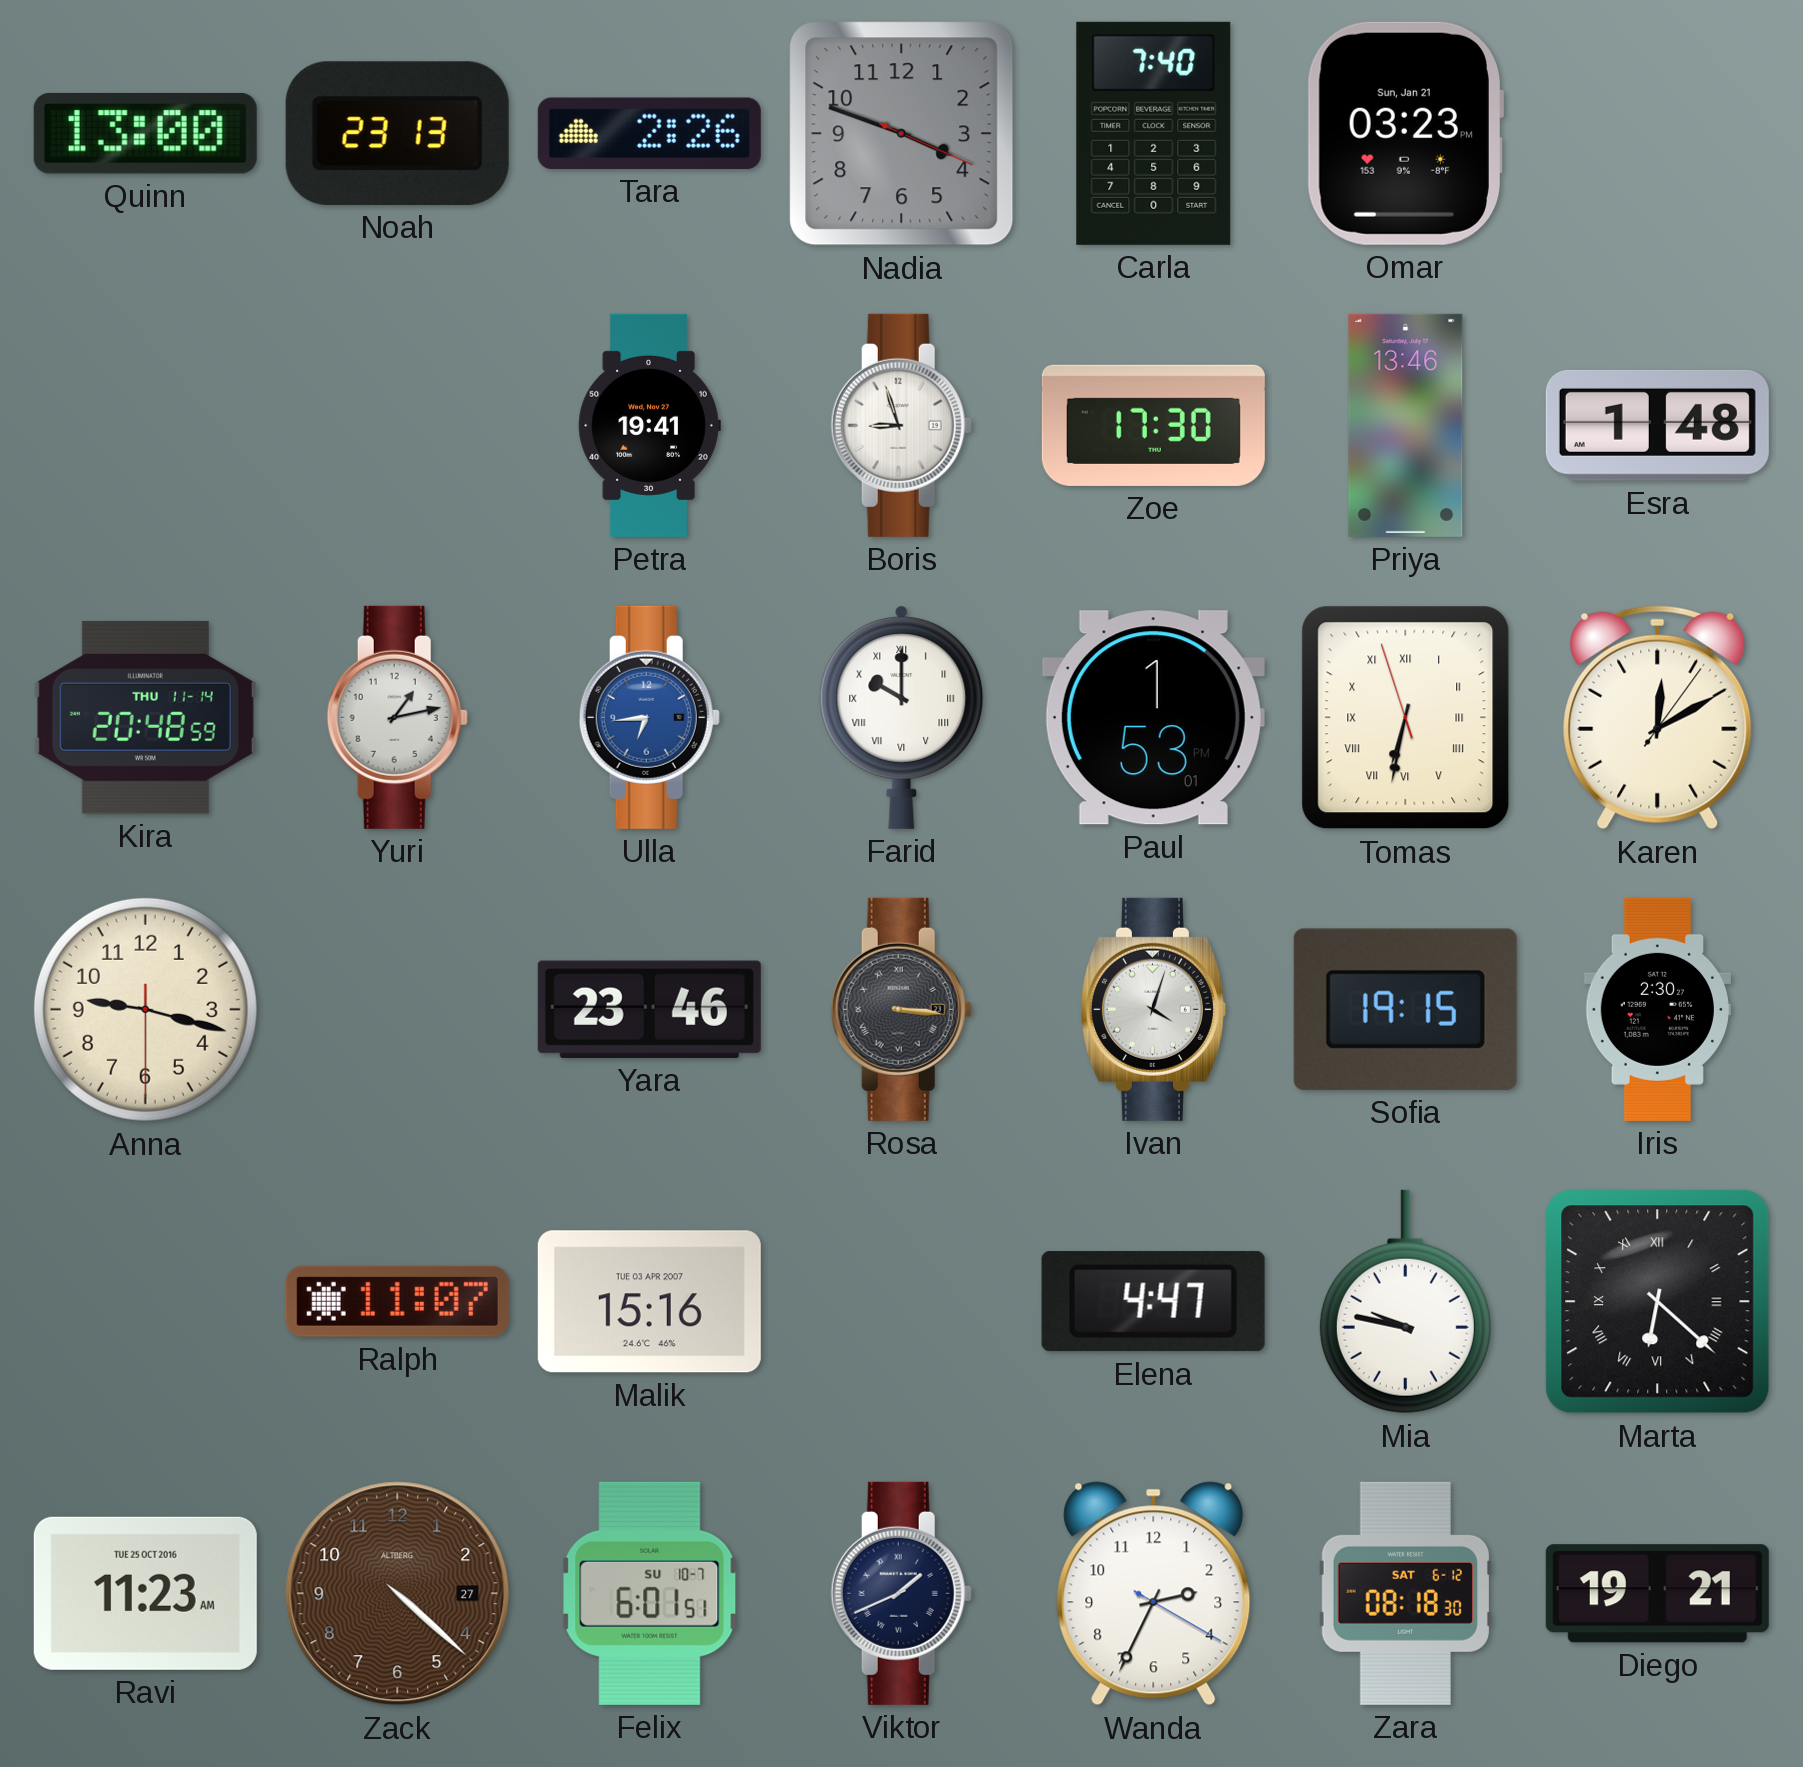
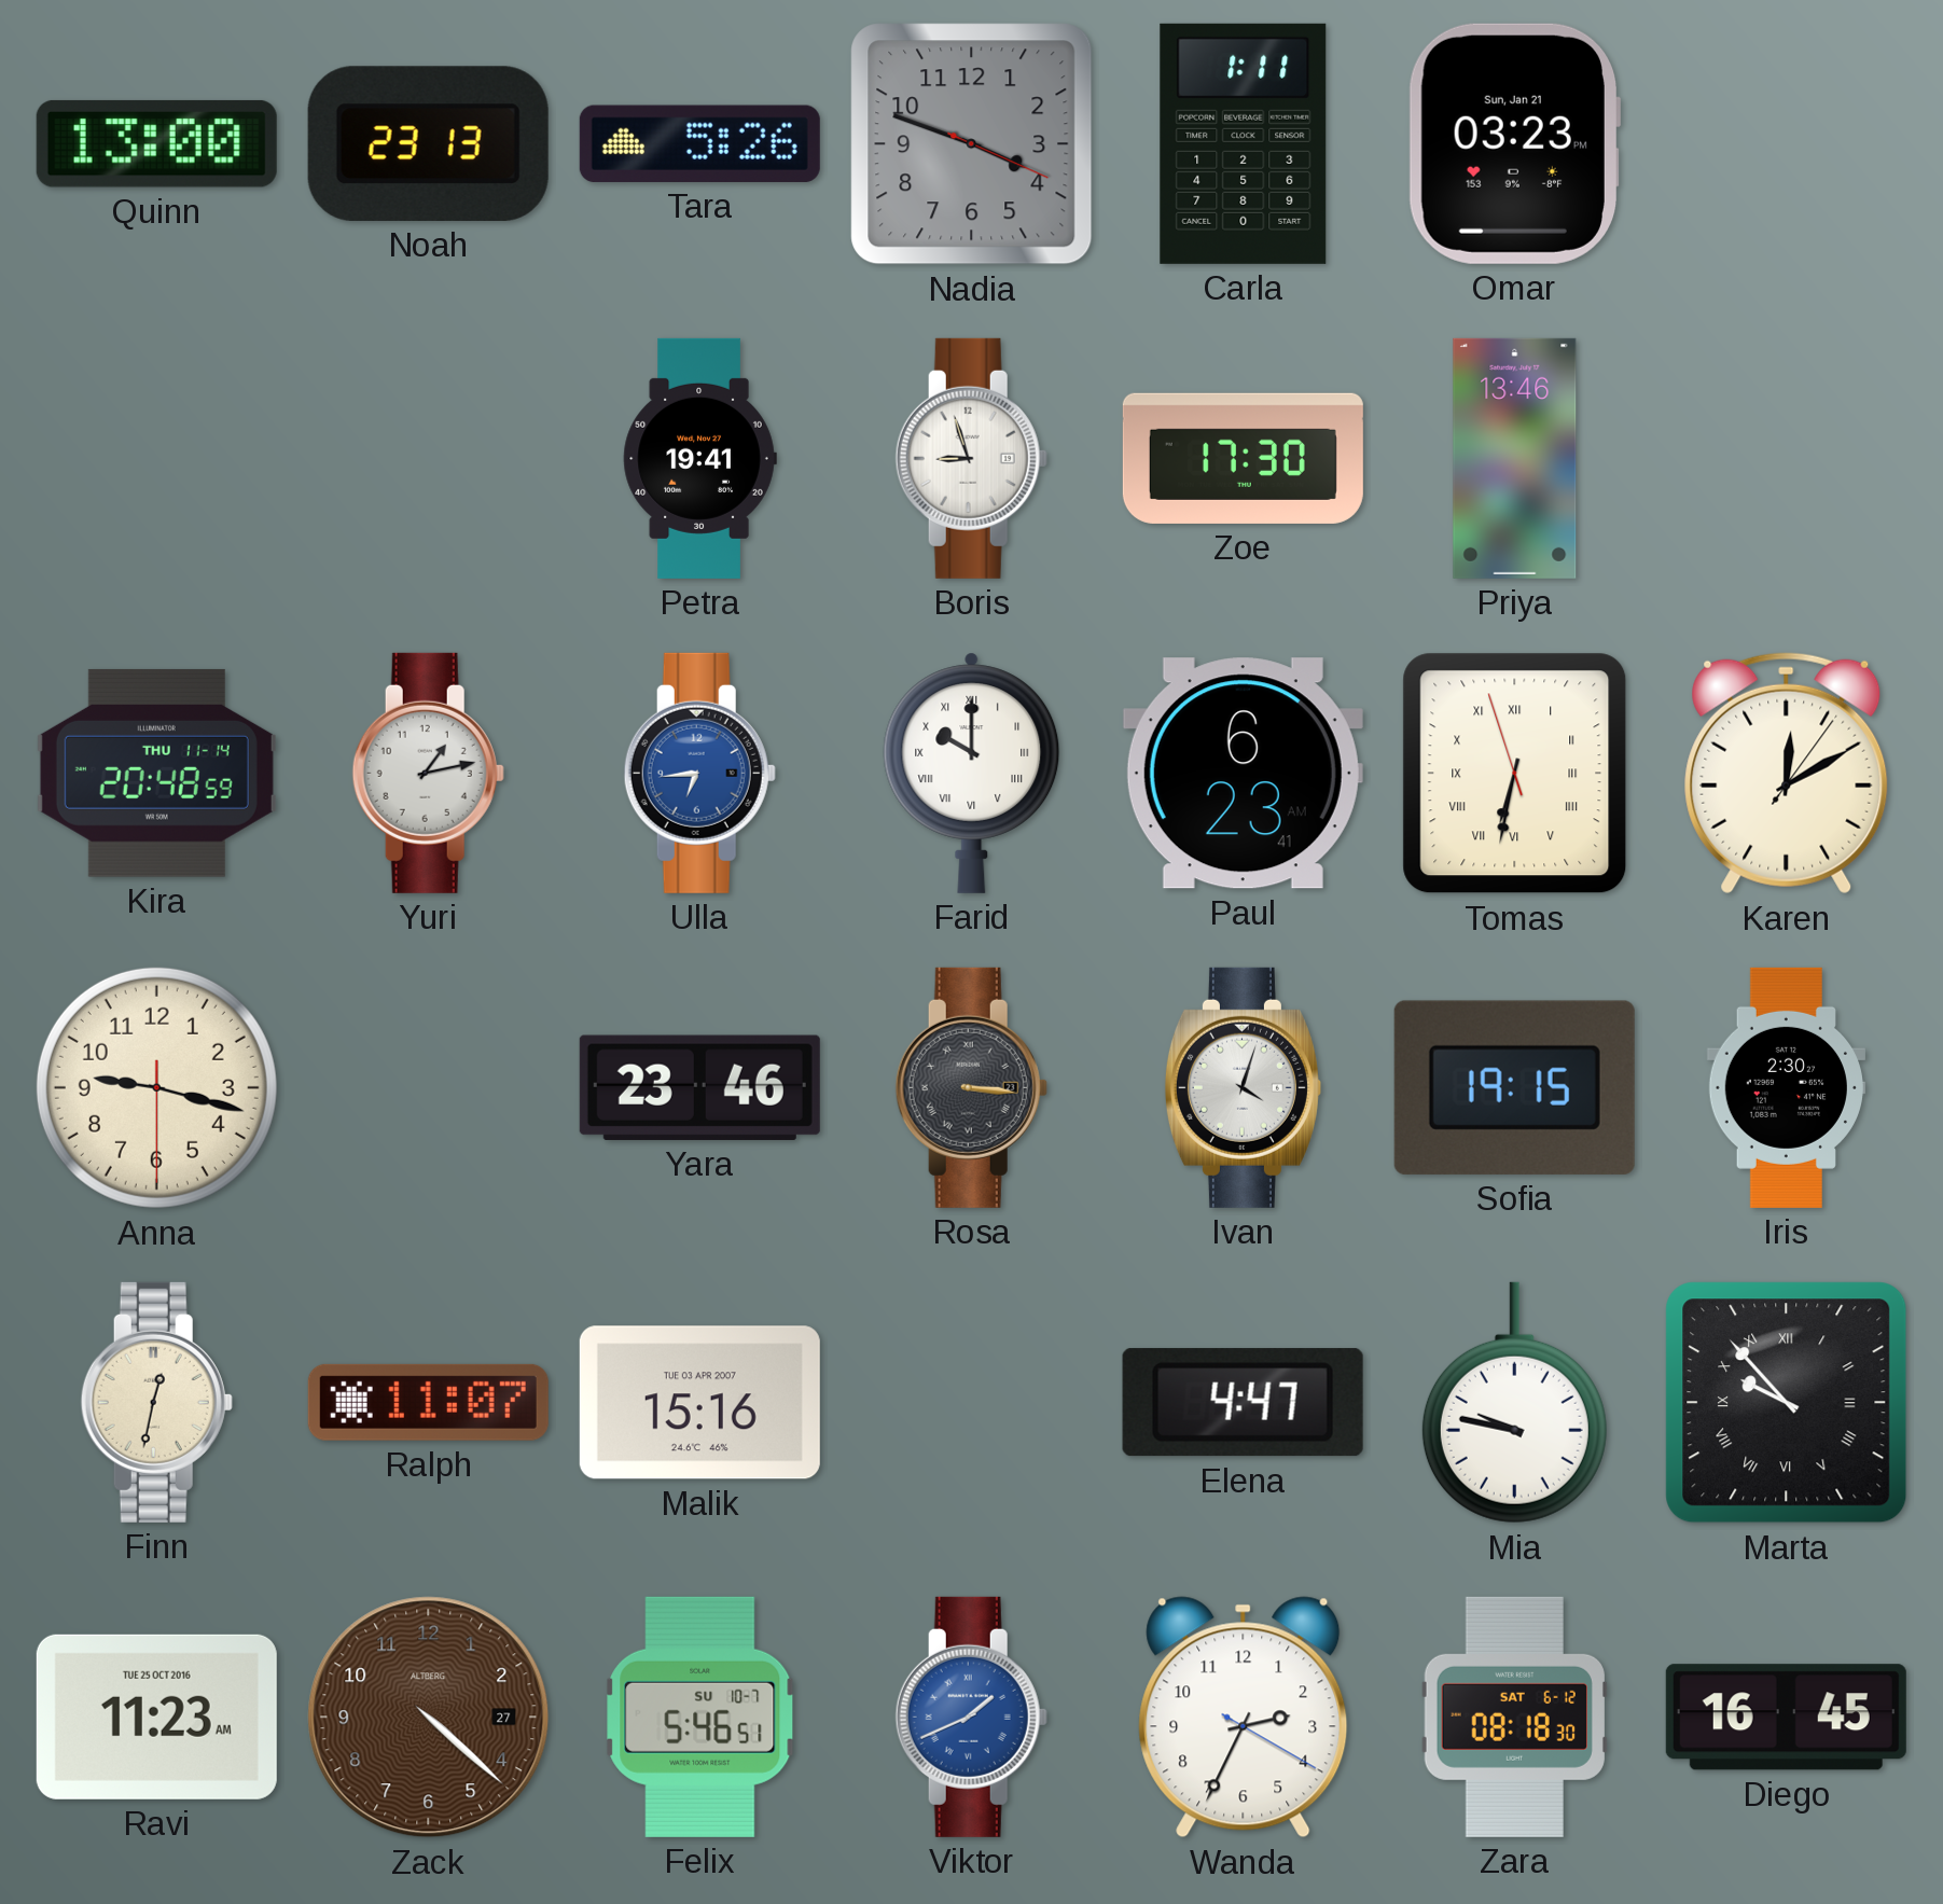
Tara: 2:26 -> 5:26 (699, 143)
Carla: 7:40 -> 1:11 (1244, 143)
Esra: 1:48 -> none (1657, 425)
Paul: 1:53 -> 6:23 (1243, 774)
Finn: none -> 12:32 (156, 1402)
Marta: 6:22 -> 9:53 (1787, 1403)
Felix: 6:01 -> 5:46 (700, 1717)
Viktor dial: navy -> blue (971, 1717)
Diego: 19:21 -> 16:45 (1786, 1718)
